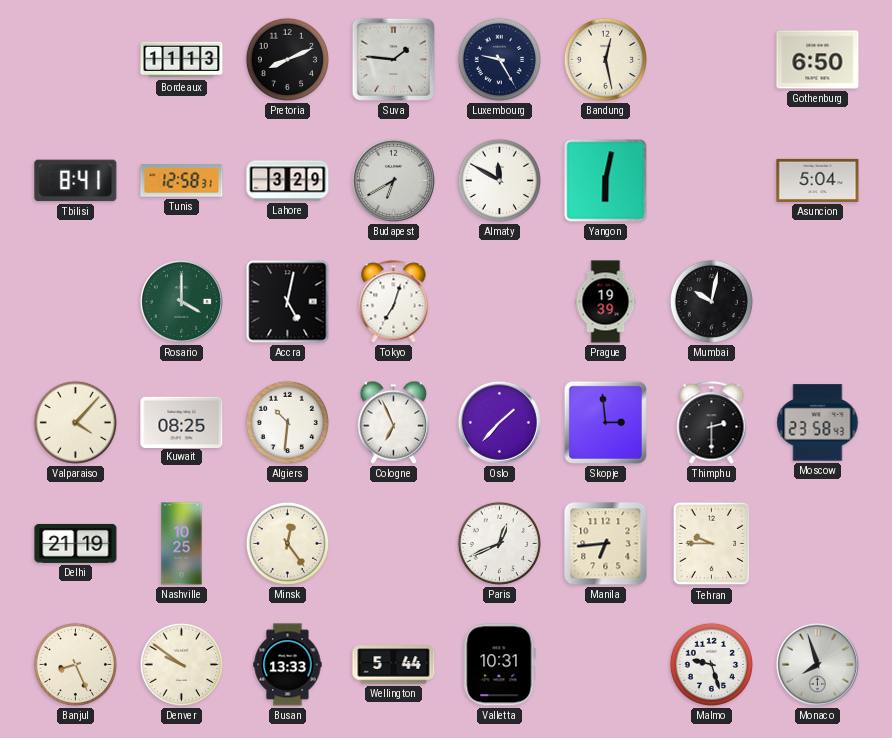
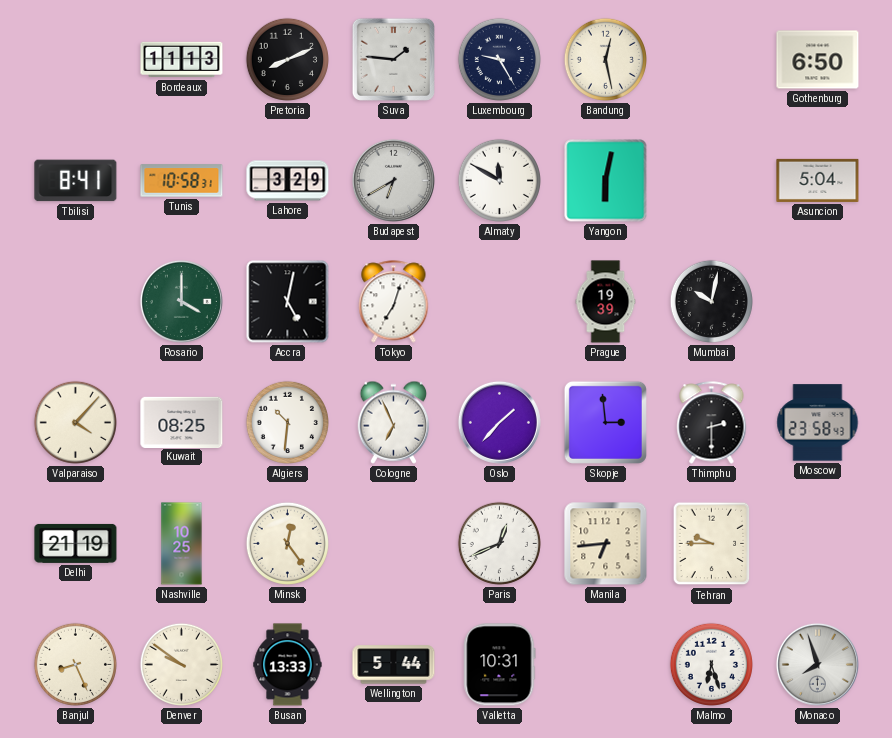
Tunis: 12:58 -> 10:58 (182, 181)
Malmo: 9:27 -> 6:27 (711, 664)
